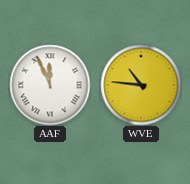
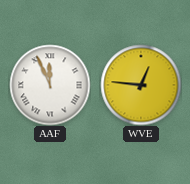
WVE: 10:46 -> 12:46 (141, 85)
